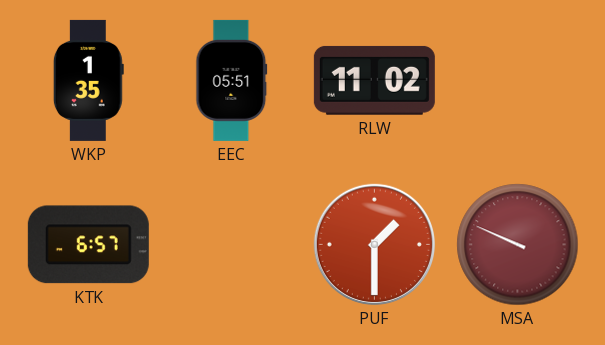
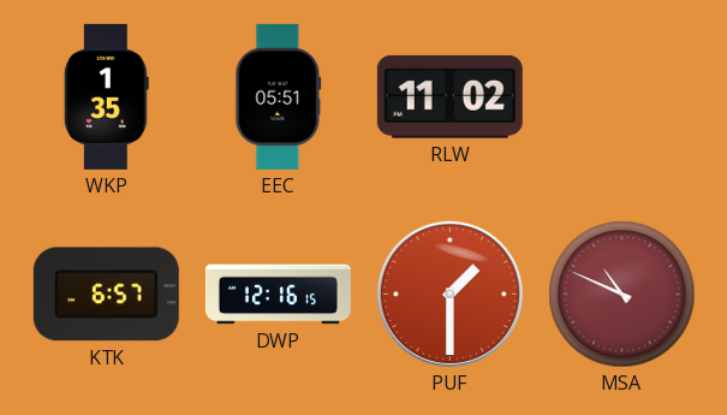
DWP: none -> 12:16 (278, 295)
MSA: 9:49 -> 10:49 (622, 295)
